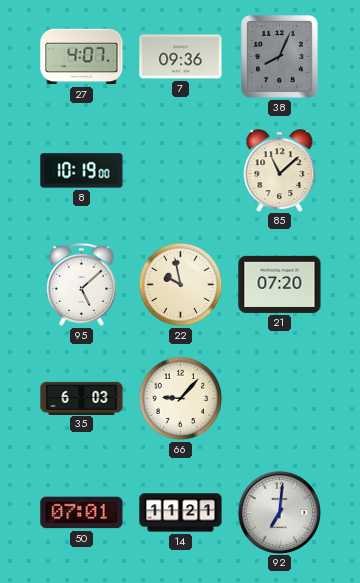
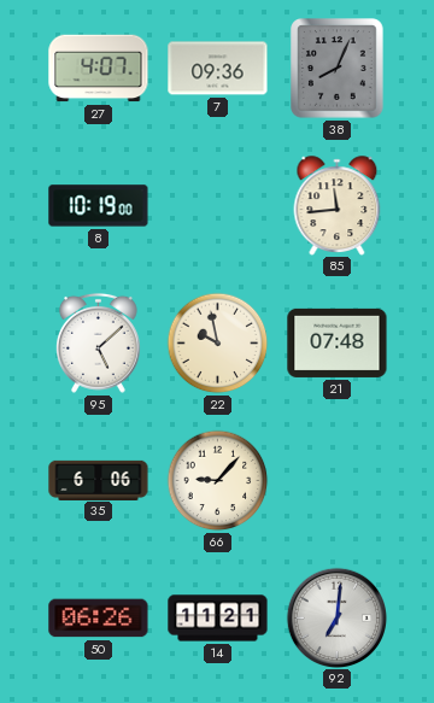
85: 11:08 -> 11:44 (338, 205)
21: 07:20 -> 07:48 (338, 342)
35: 6:03 -> 6:06 (99, 480)
50: 07:01 -> 06:26 (99, 619)
